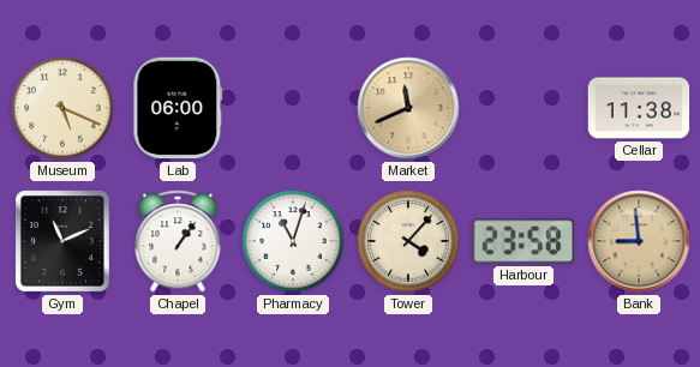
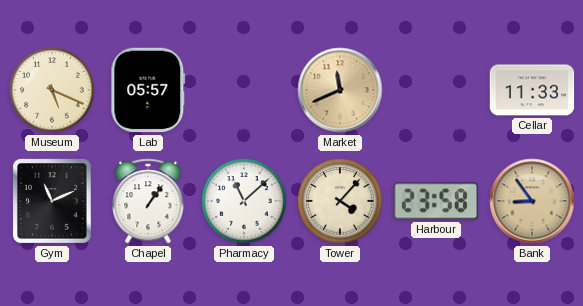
Lab: 06:00 -> 05:57 (148, 90)
Cellar: 11:38 -> 11:33 (532, 90)
Pharmacy: 11:03 -> 11:08 (244, 201)
Bank: 8:59 -> 8:54 (532, 201)
